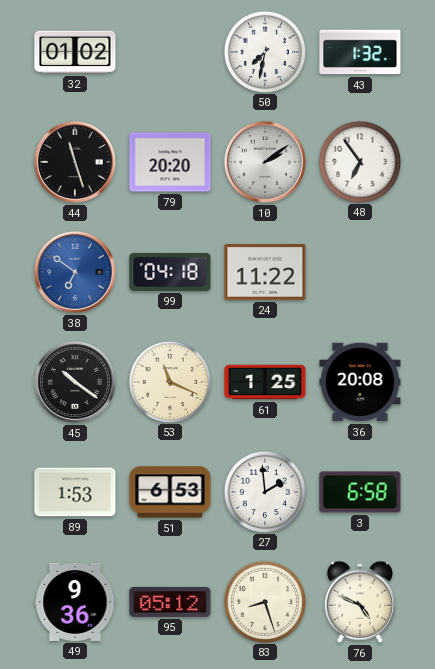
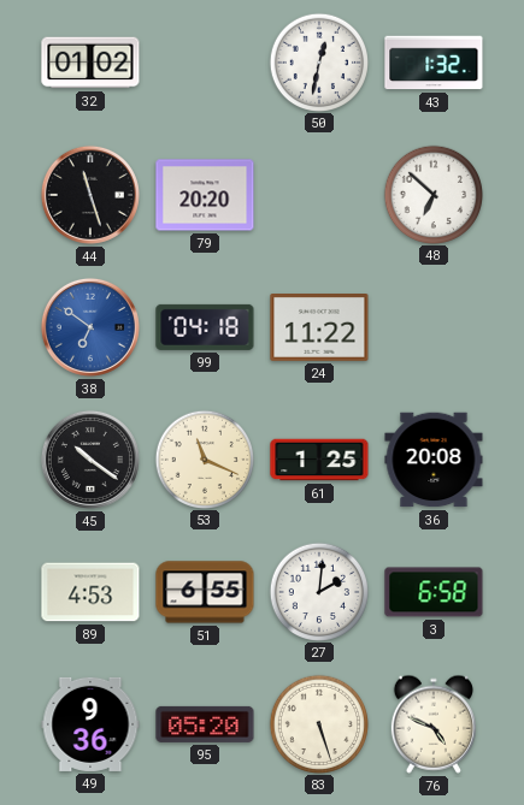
50: 7:32 -> 12:32 (318, 61)
10: 2:09 -> none (265, 162)
48: 6:54 -> 6:52 (432, 194)
89: 1:53 -> 4:53 (90, 592)
51: 6:53 -> 6:55 (205, 592)
27: 1:59 -> 2:01 (318, 591)
95: 05:12 -> 05:20 (205, 724)
83: 8:27 -> 5:27 (318, 723)
